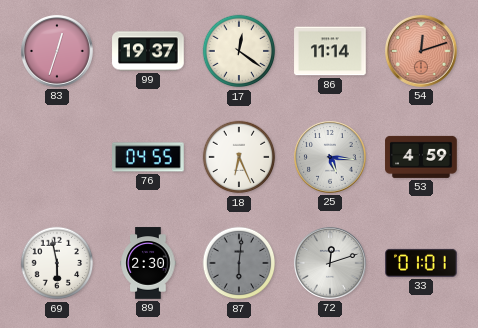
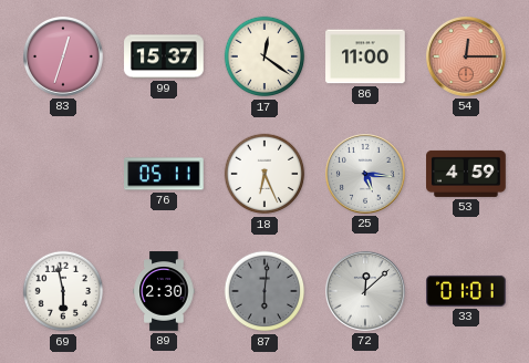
99: 19:37 -> 15:37 (164, 56)
86: 11:14 -> 11:00 (365, 56)
54: 12:12 -> 12:15 (467, 58)
76: 04:55 -> 05:11 (165, 174)
72: 12:12 -> 12:08 (366, 292)
